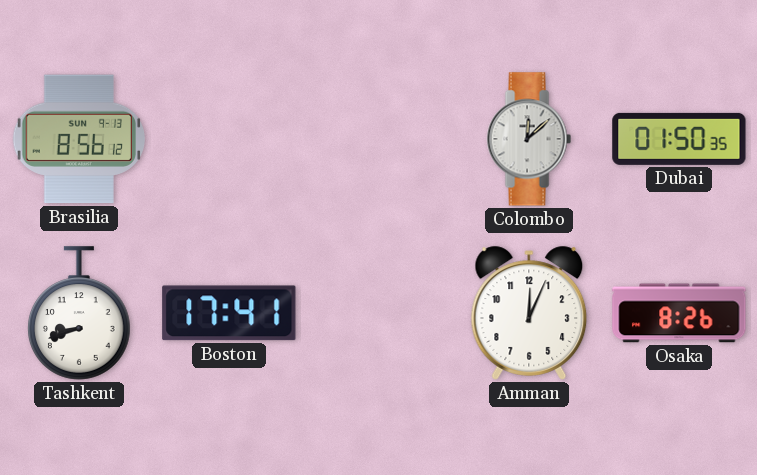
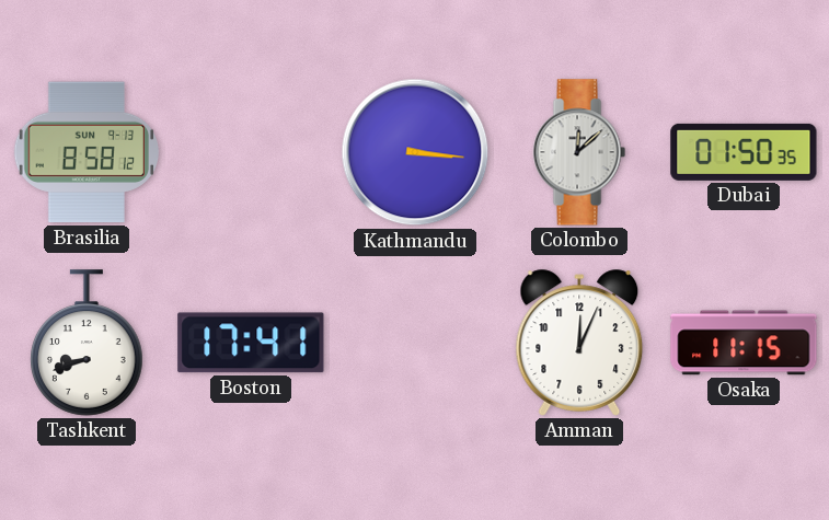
Brasilia: 8:56 -> 8:58 (85, 152)
Kathmandu: none -> 3:16 (415, 152)
Osaka: 8:26 -> 11:15 (744, 343)
